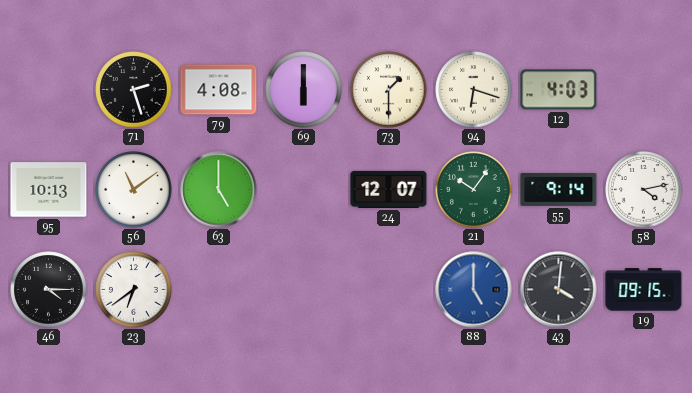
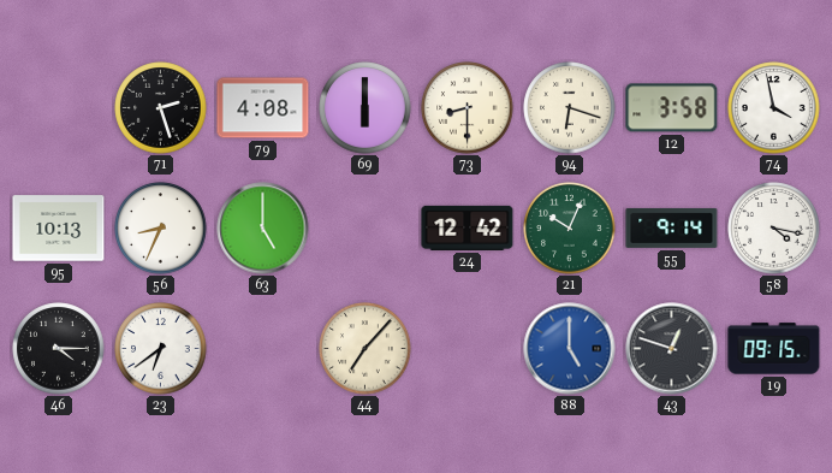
73: 1:30 -> 8:30 (468, 108)
12: 4:03 -> 3:58 (672, 108)
74: none -> 3:58 (774, 108)
56: 11:09 -> 8:34 (161, 229)
24: 12:07 -> 12:42 (468, 227)
21: 10:06 -> 10:04 (570, 229)
58: 4:13 -> 4:17 (774, 229)
44: none -> 7:07 (366, 349)
43: 4:01 -> 12:48 (672, 349)
